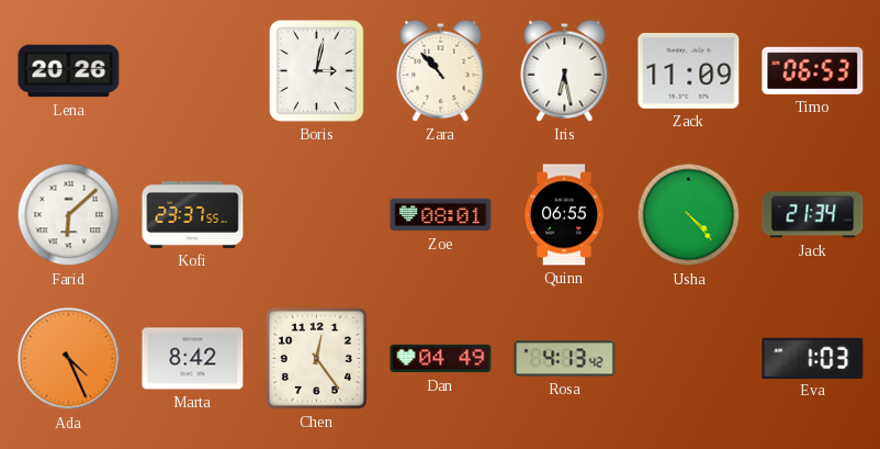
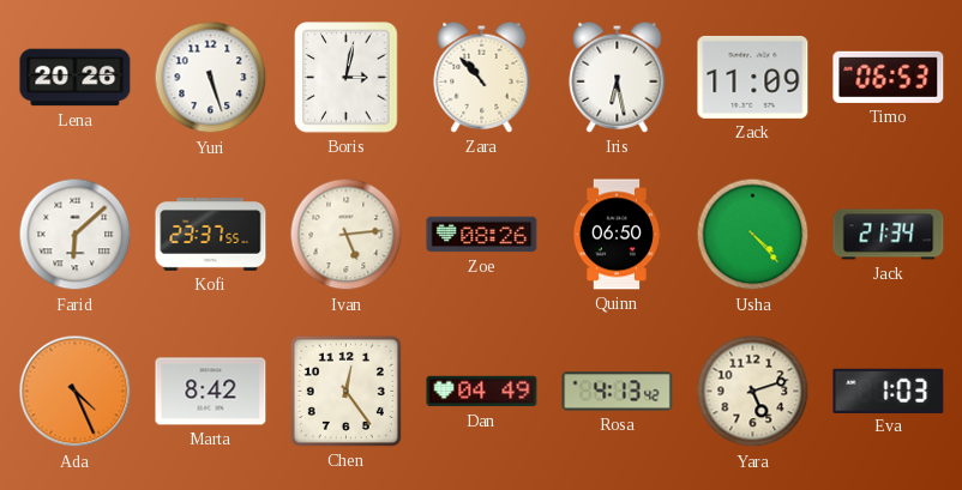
Yuri: none -> 5:27 (211, 78)
Ivan: none -> 5:14 (347, 235)
Zoe: 08:01 -> 08:26 (482, 235)
Quinn: 06:55 -> 06:50 (617, 235)
Yara: none -> 5:12 (753, 392)
